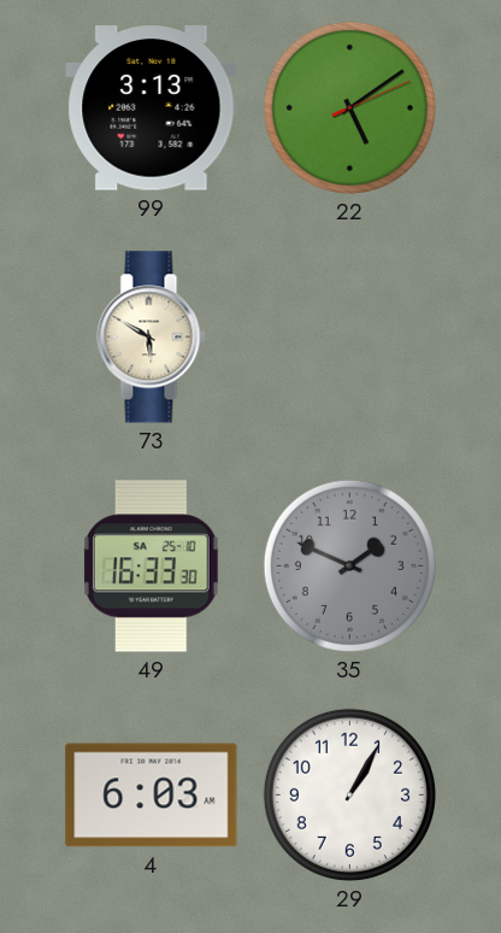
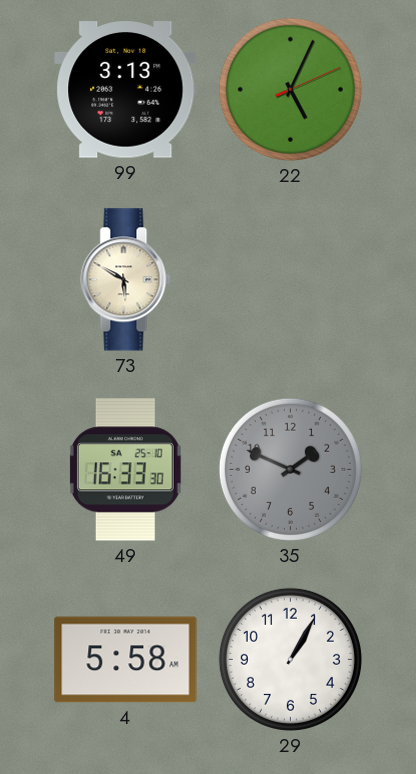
22: 5:09 -> 5:04 (290, 89)
4: 6:03 -> 5:58 (126, 660)
